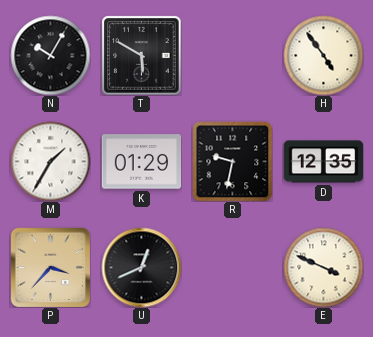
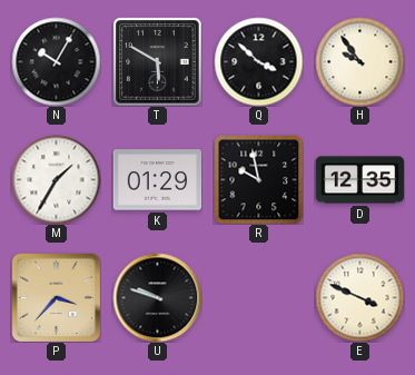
Q: none -> 3:52 (258, 61)
H: 4:54 -> 9:54 (359, 61)
R: 9:32 -> 9:58 (258, 179)
U: 12:41 -> 9:48 (157, 297)
